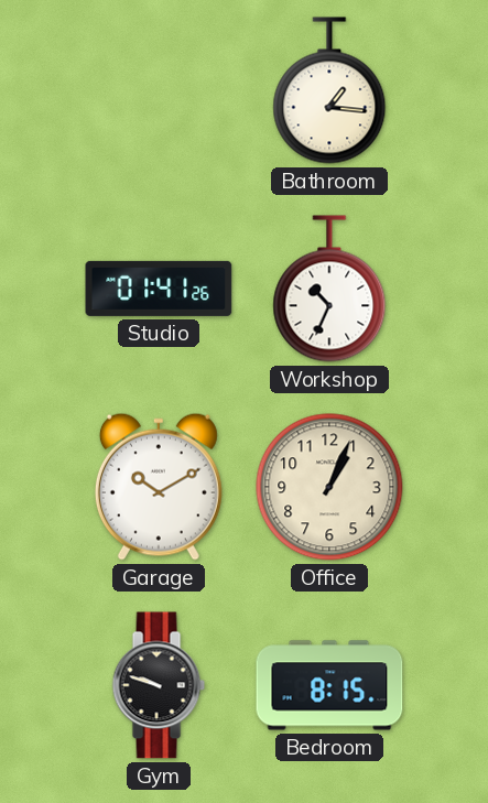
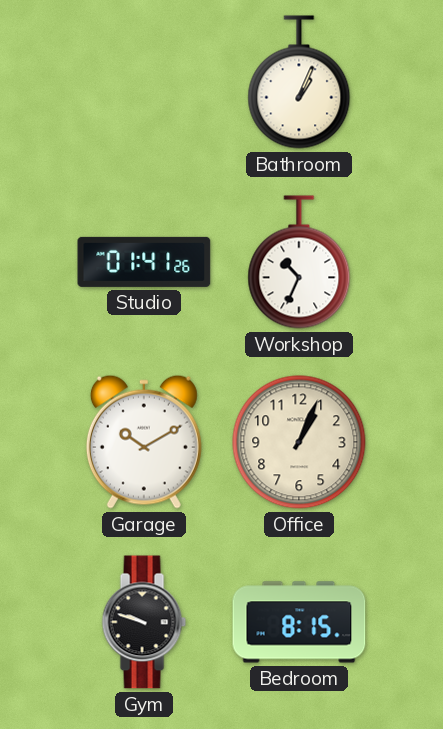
Bathroom: 1:16 -> 1:04 (299, 82)
